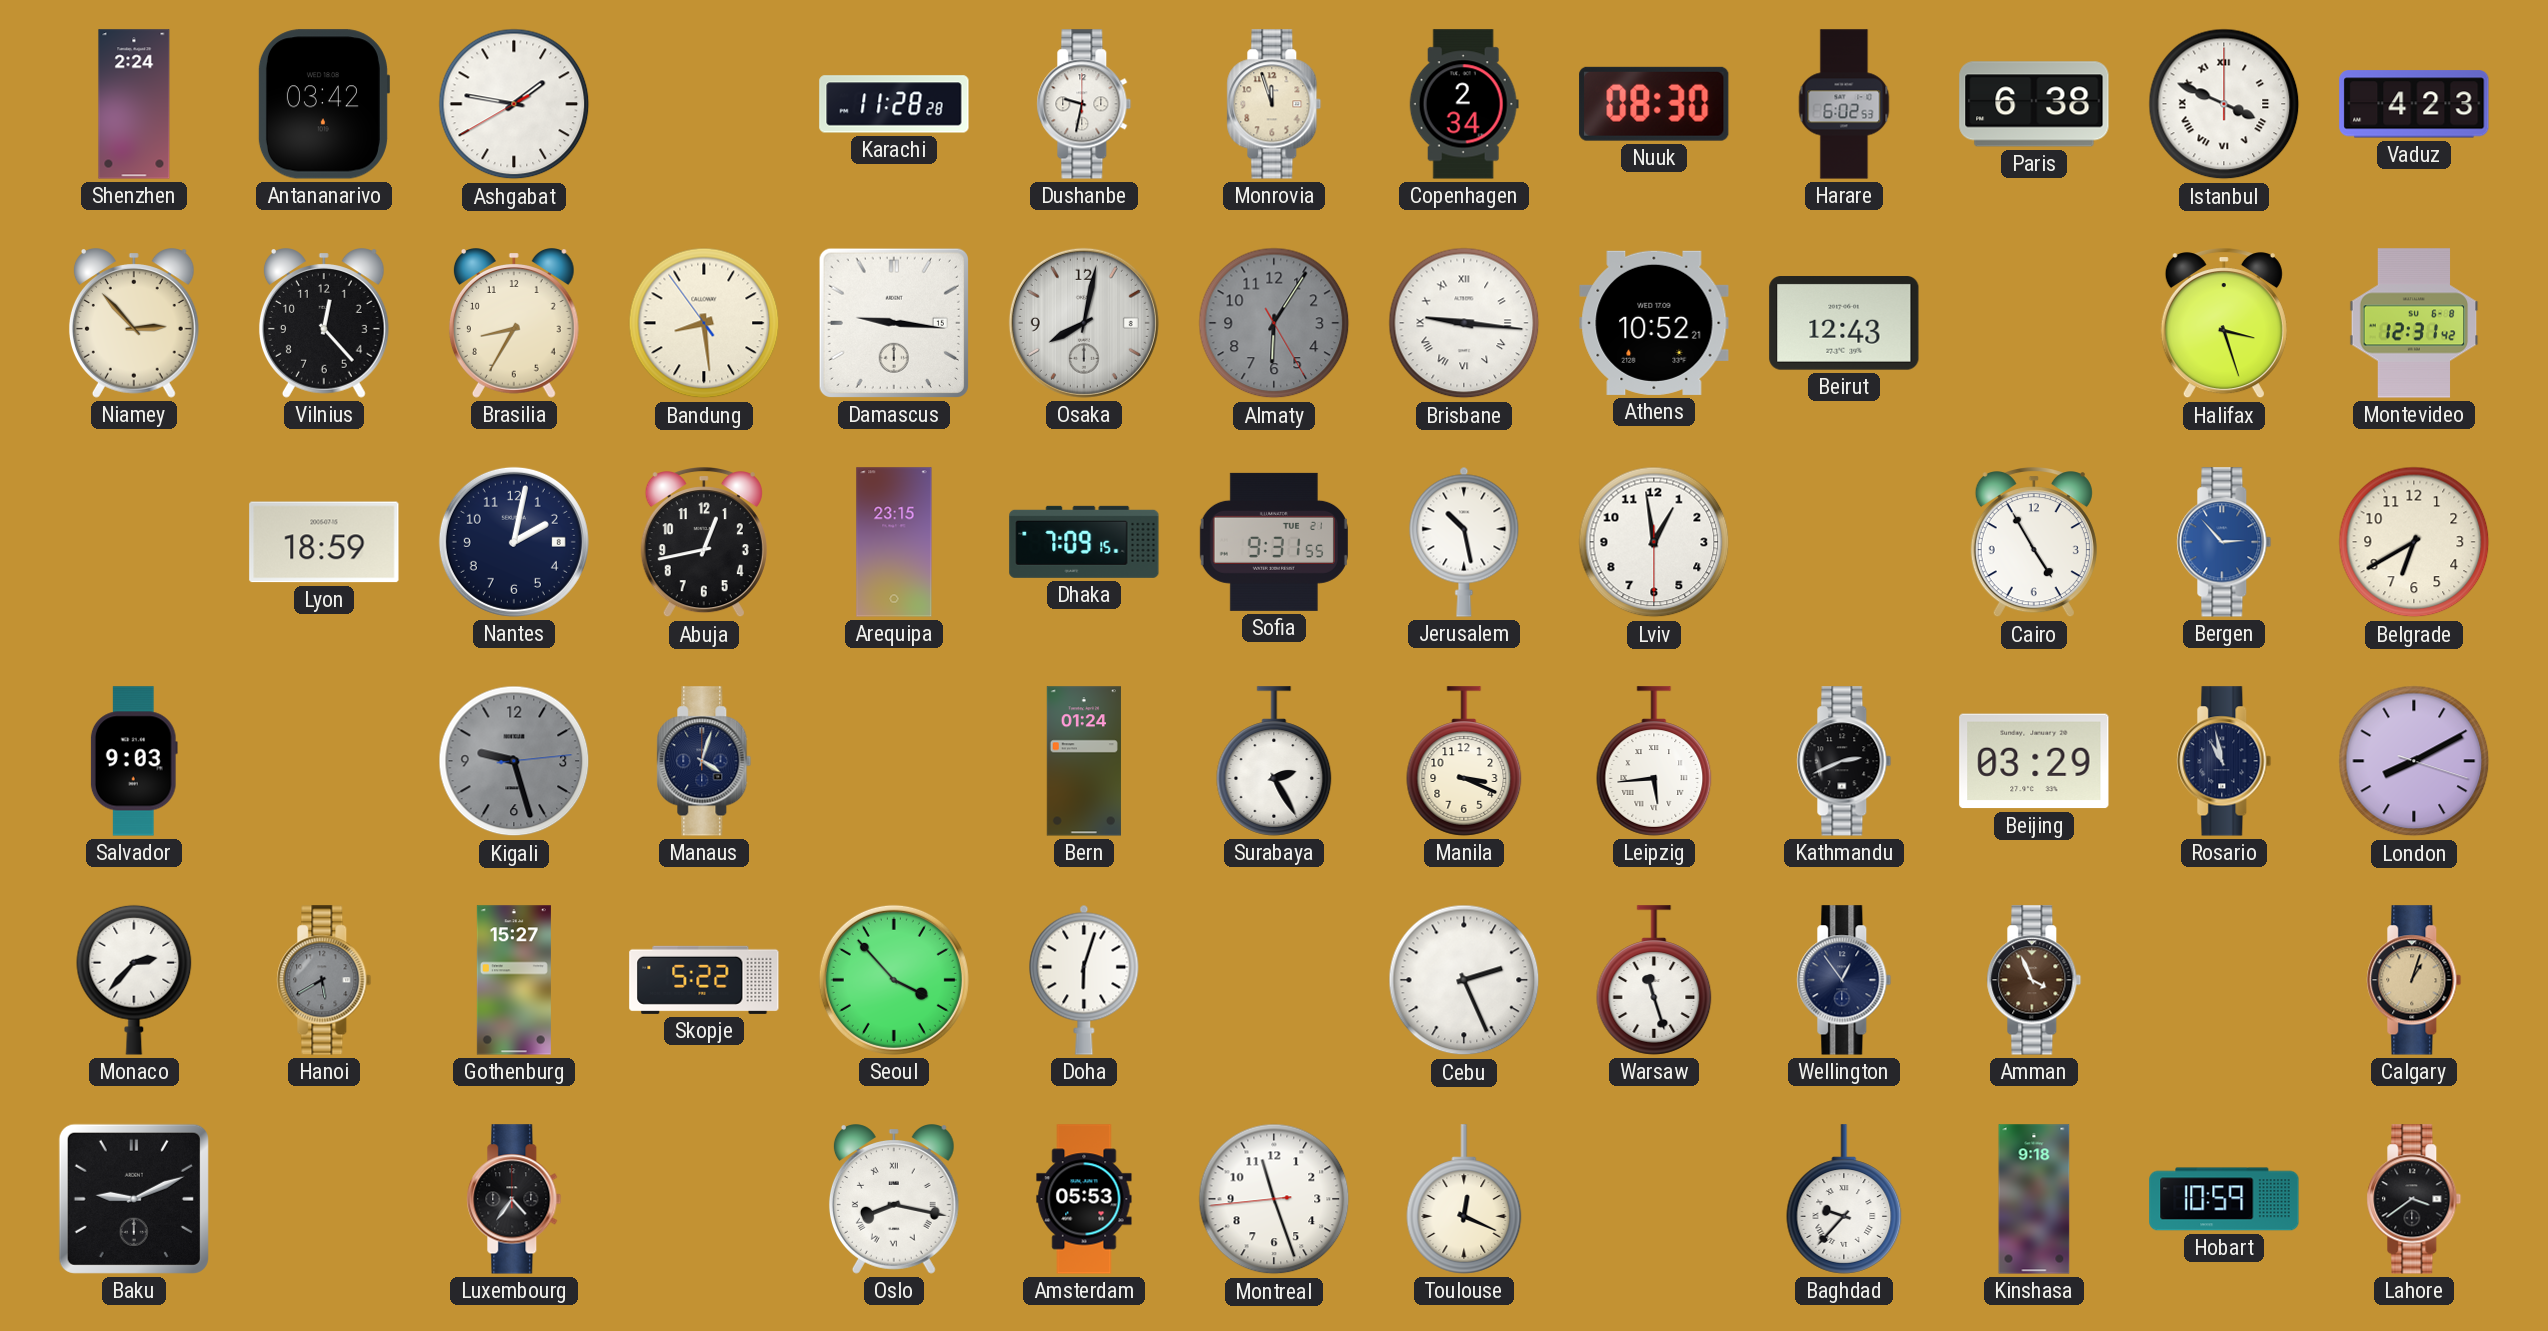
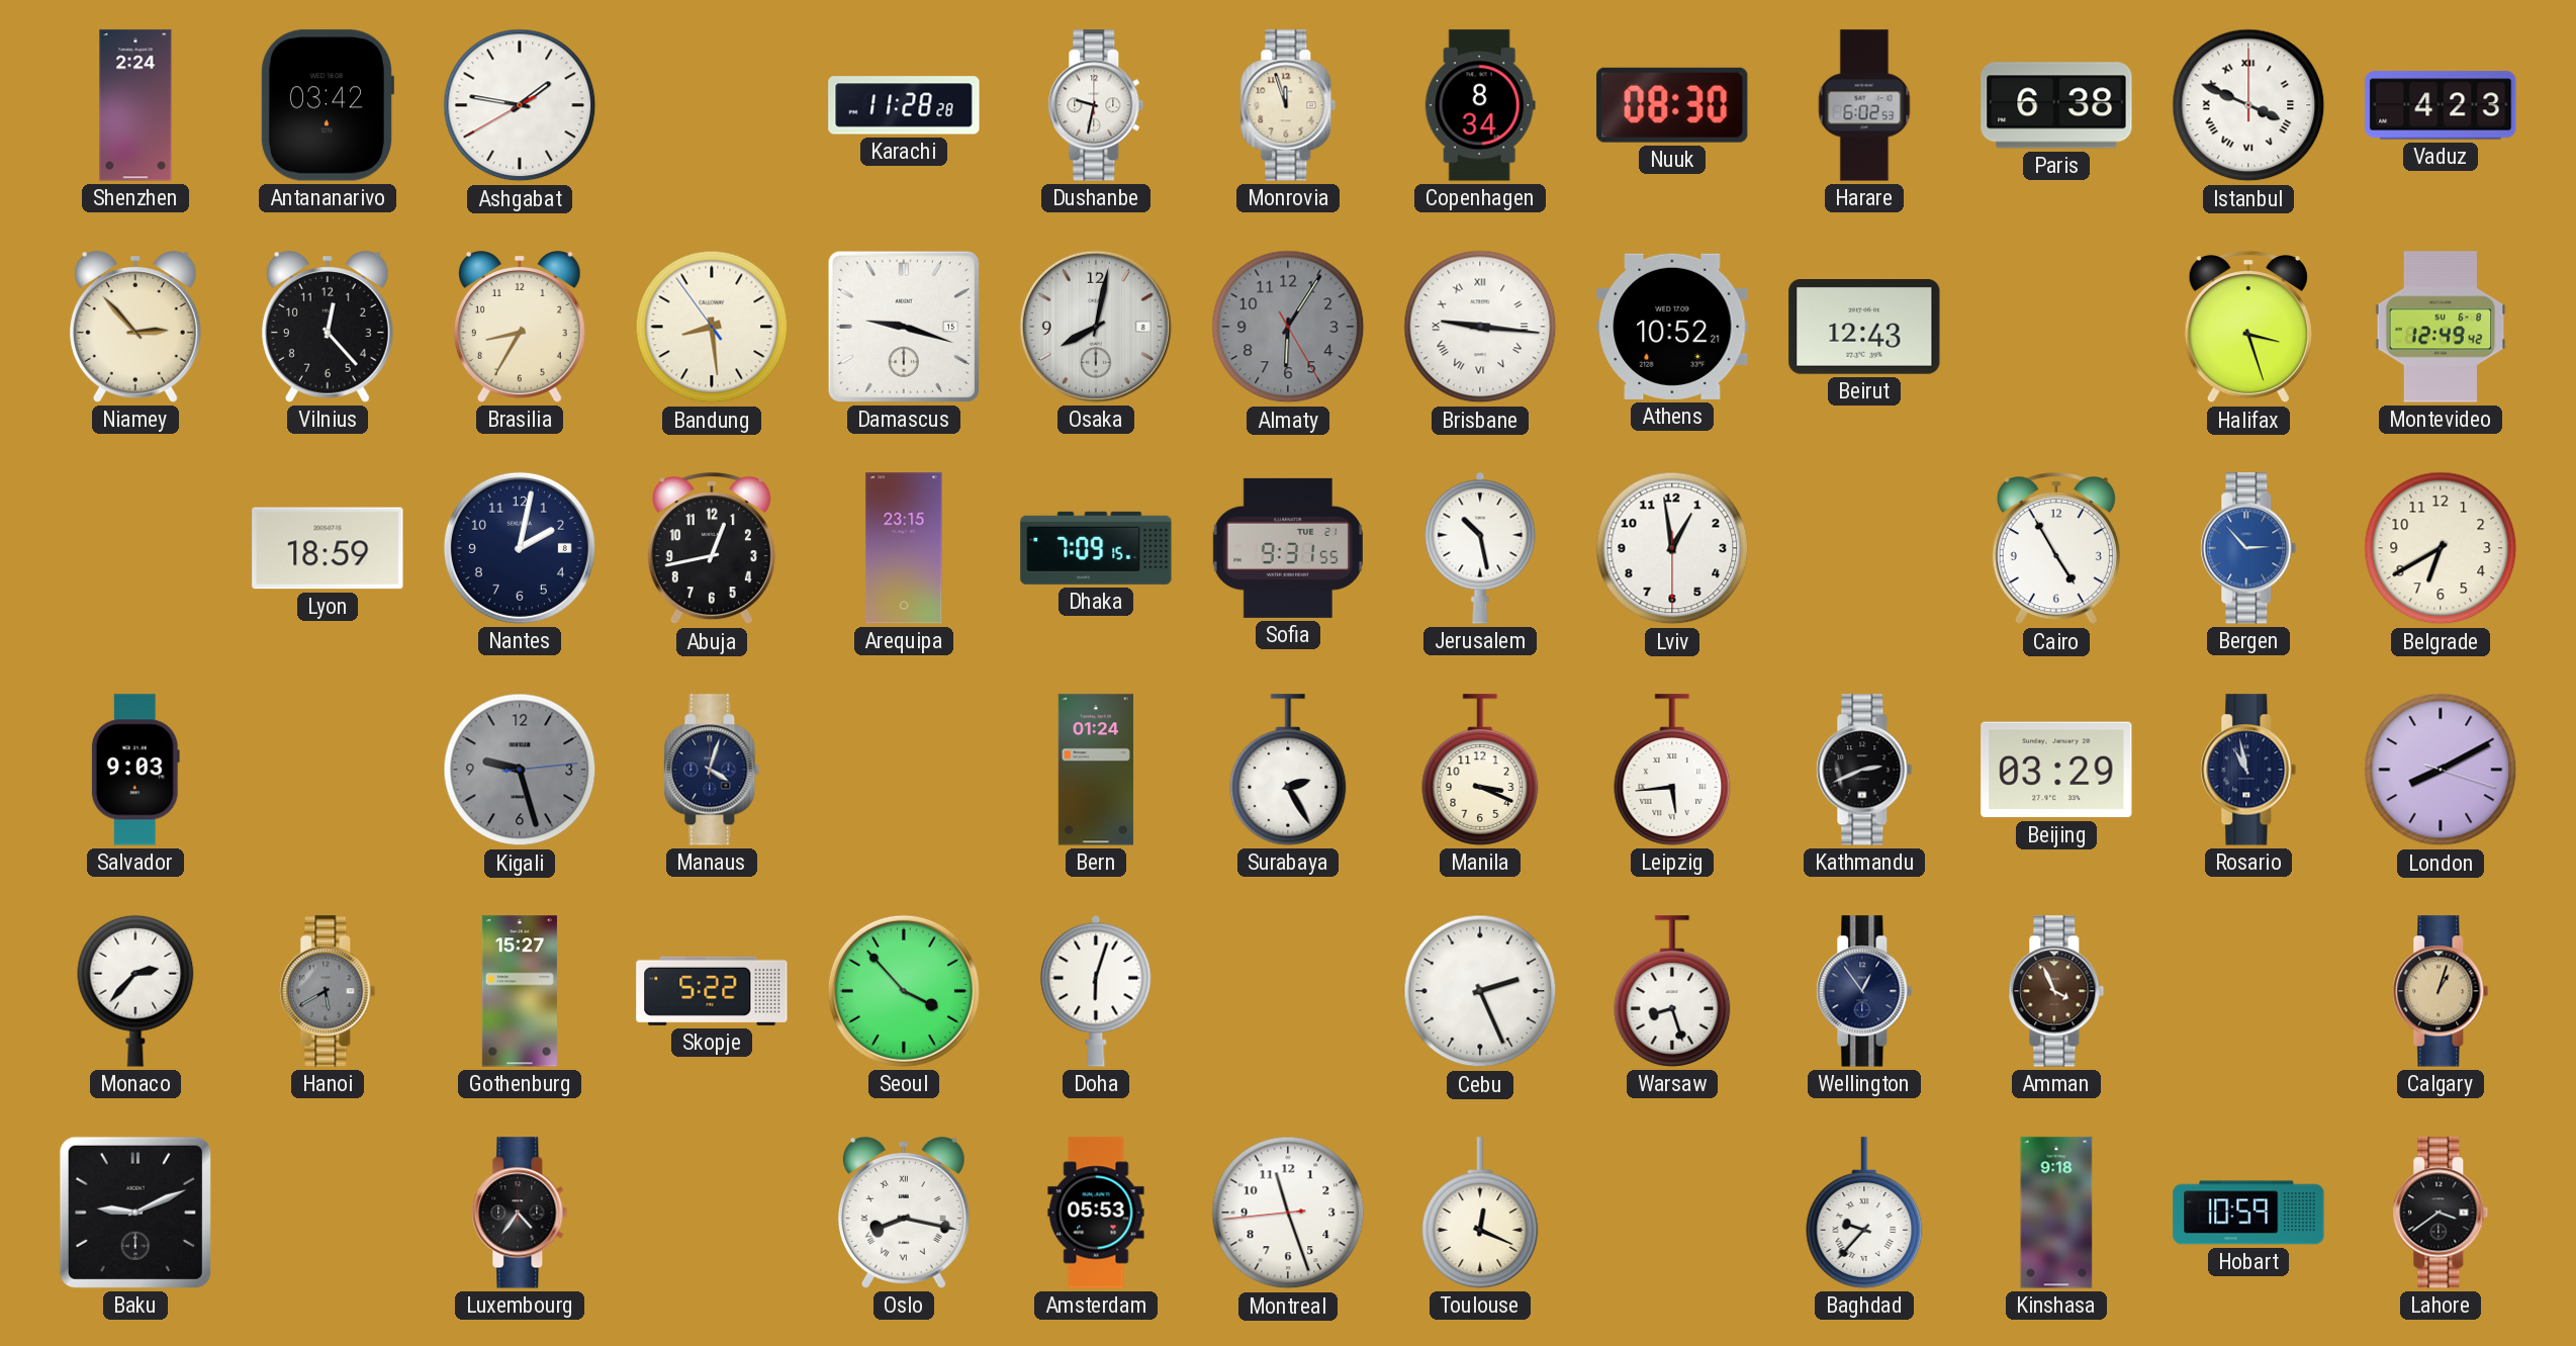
Copenhagen: 2:34 -> 8:34 (1480, 105)
Damascus: 9:16 -> 9:18 (904, 327)
Montevideo: 12:31 -> 12:49 (2441, 327)
Warsaw: 11:27 -> 8:27 (1672, 991)
